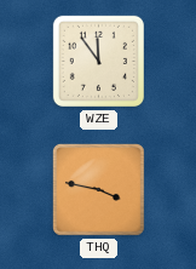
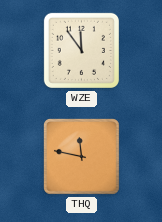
THQ: 3:47 -> 11:47 (82, 157)
